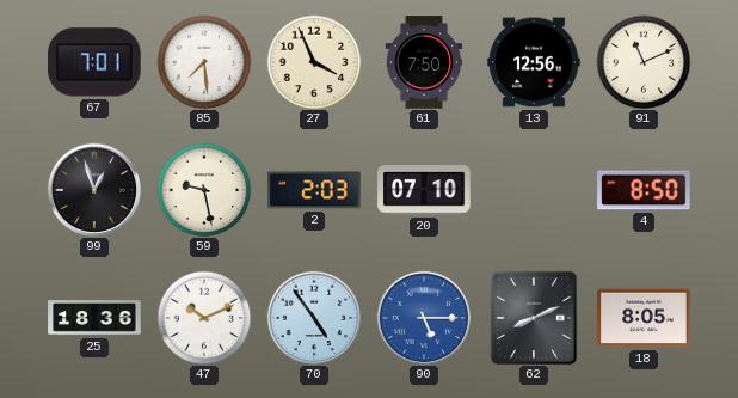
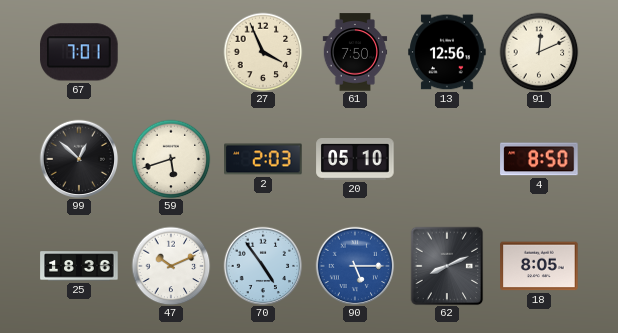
85: 7:29 -> none (204, 62)
91: 11:11 -> 12:11 (539, 52)
99: 12:57 -> 12:52 (79, 159)
59: 9:28 -> 5:42 (171, 159)
20: 07:10 -> 05:10 (355, 160)
